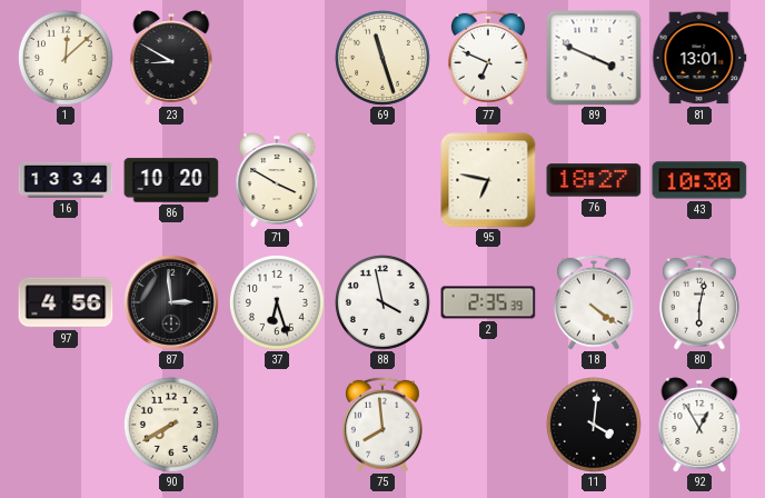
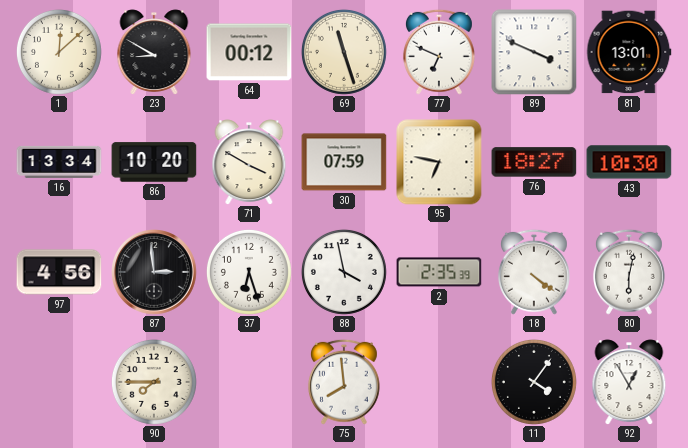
64: none -> 00:12 (249, 52)
30: none -> 07:59 (344, 162)
90: 7:40 -> 7:45 (154, 382)
11: 4:01 -> 4:06 (534, 382)
